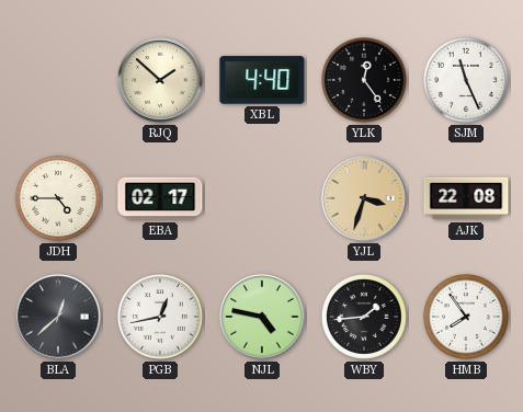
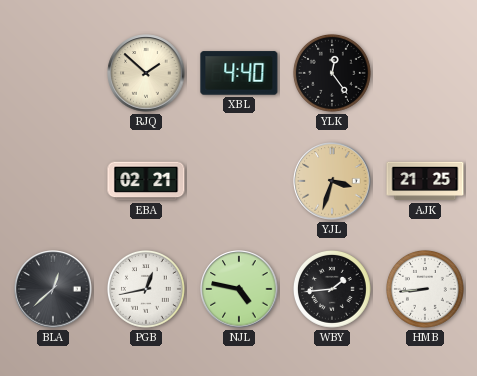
SJM: 11:26 -> none (467, 81)
JDH: 4:45 -> none (59, 199)
EBA: 02:17 -> 02:21 (146, 181)
AJK: 22:08 -> 21:25 (425, 181)
HMB: 7:54 -> 8:44 (426, 290)
